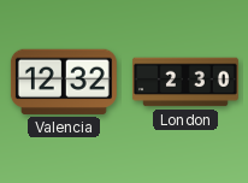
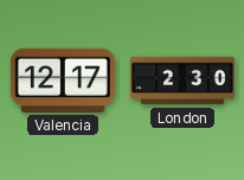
Valencia: 12:32 -> 12:17 (63, 81)
